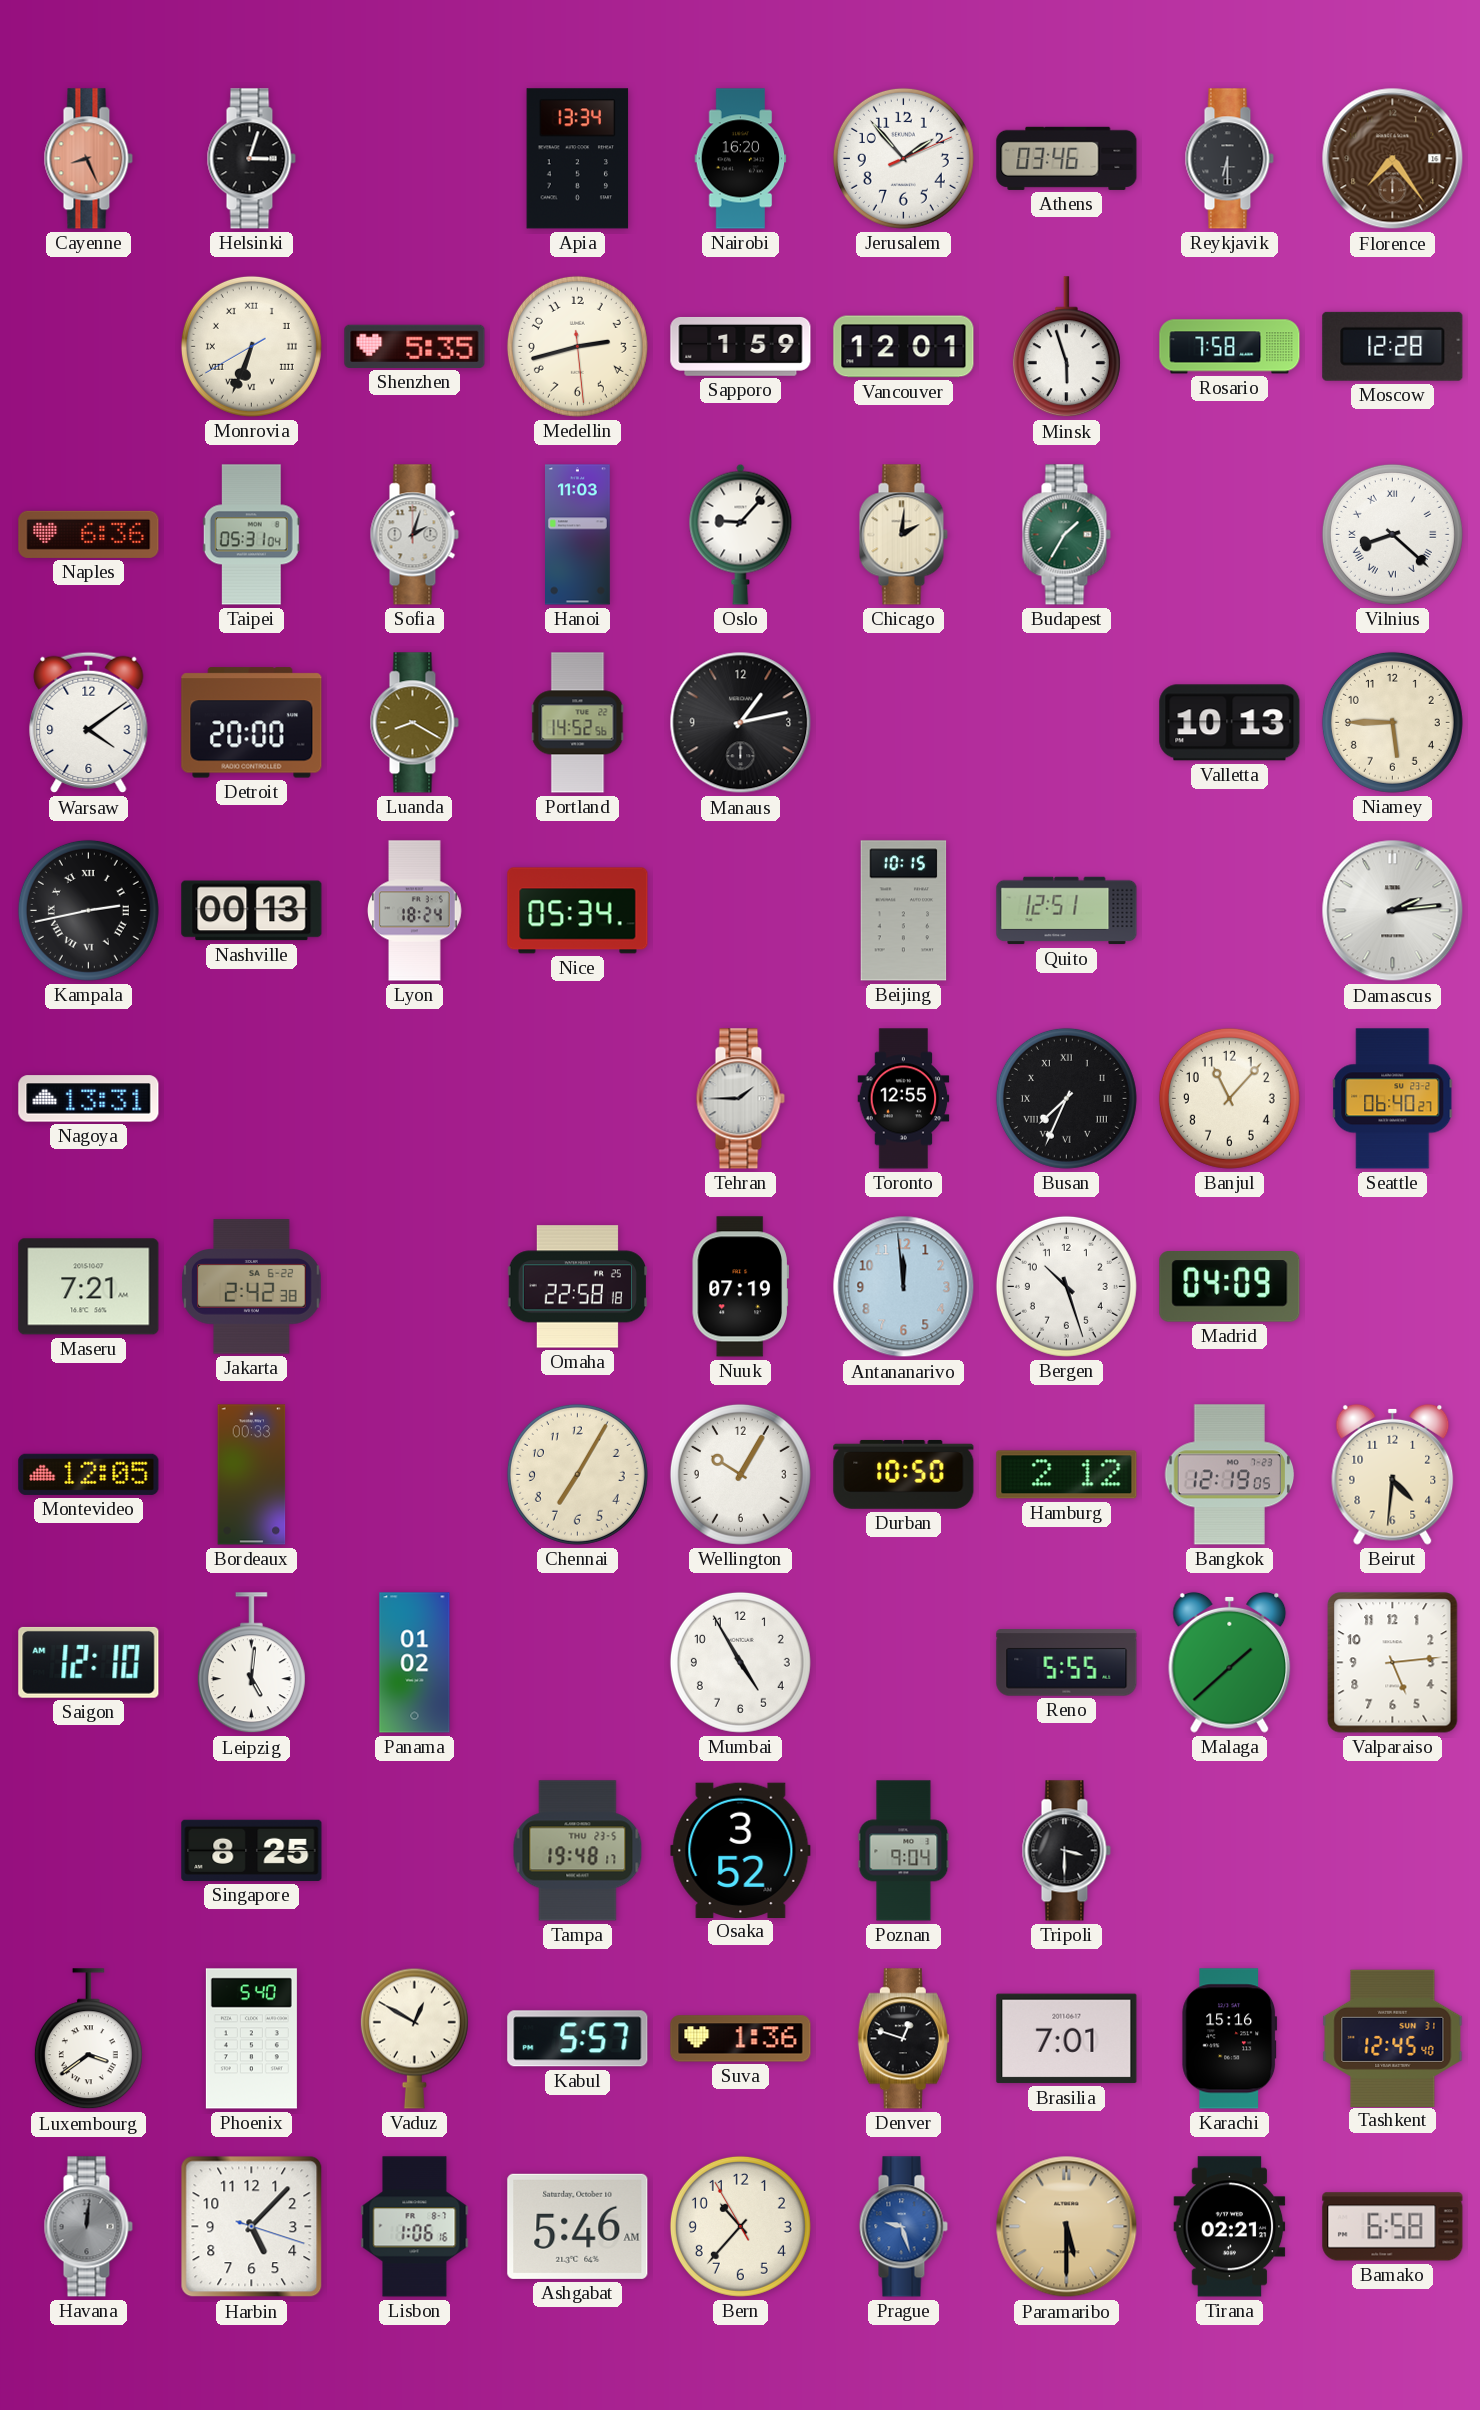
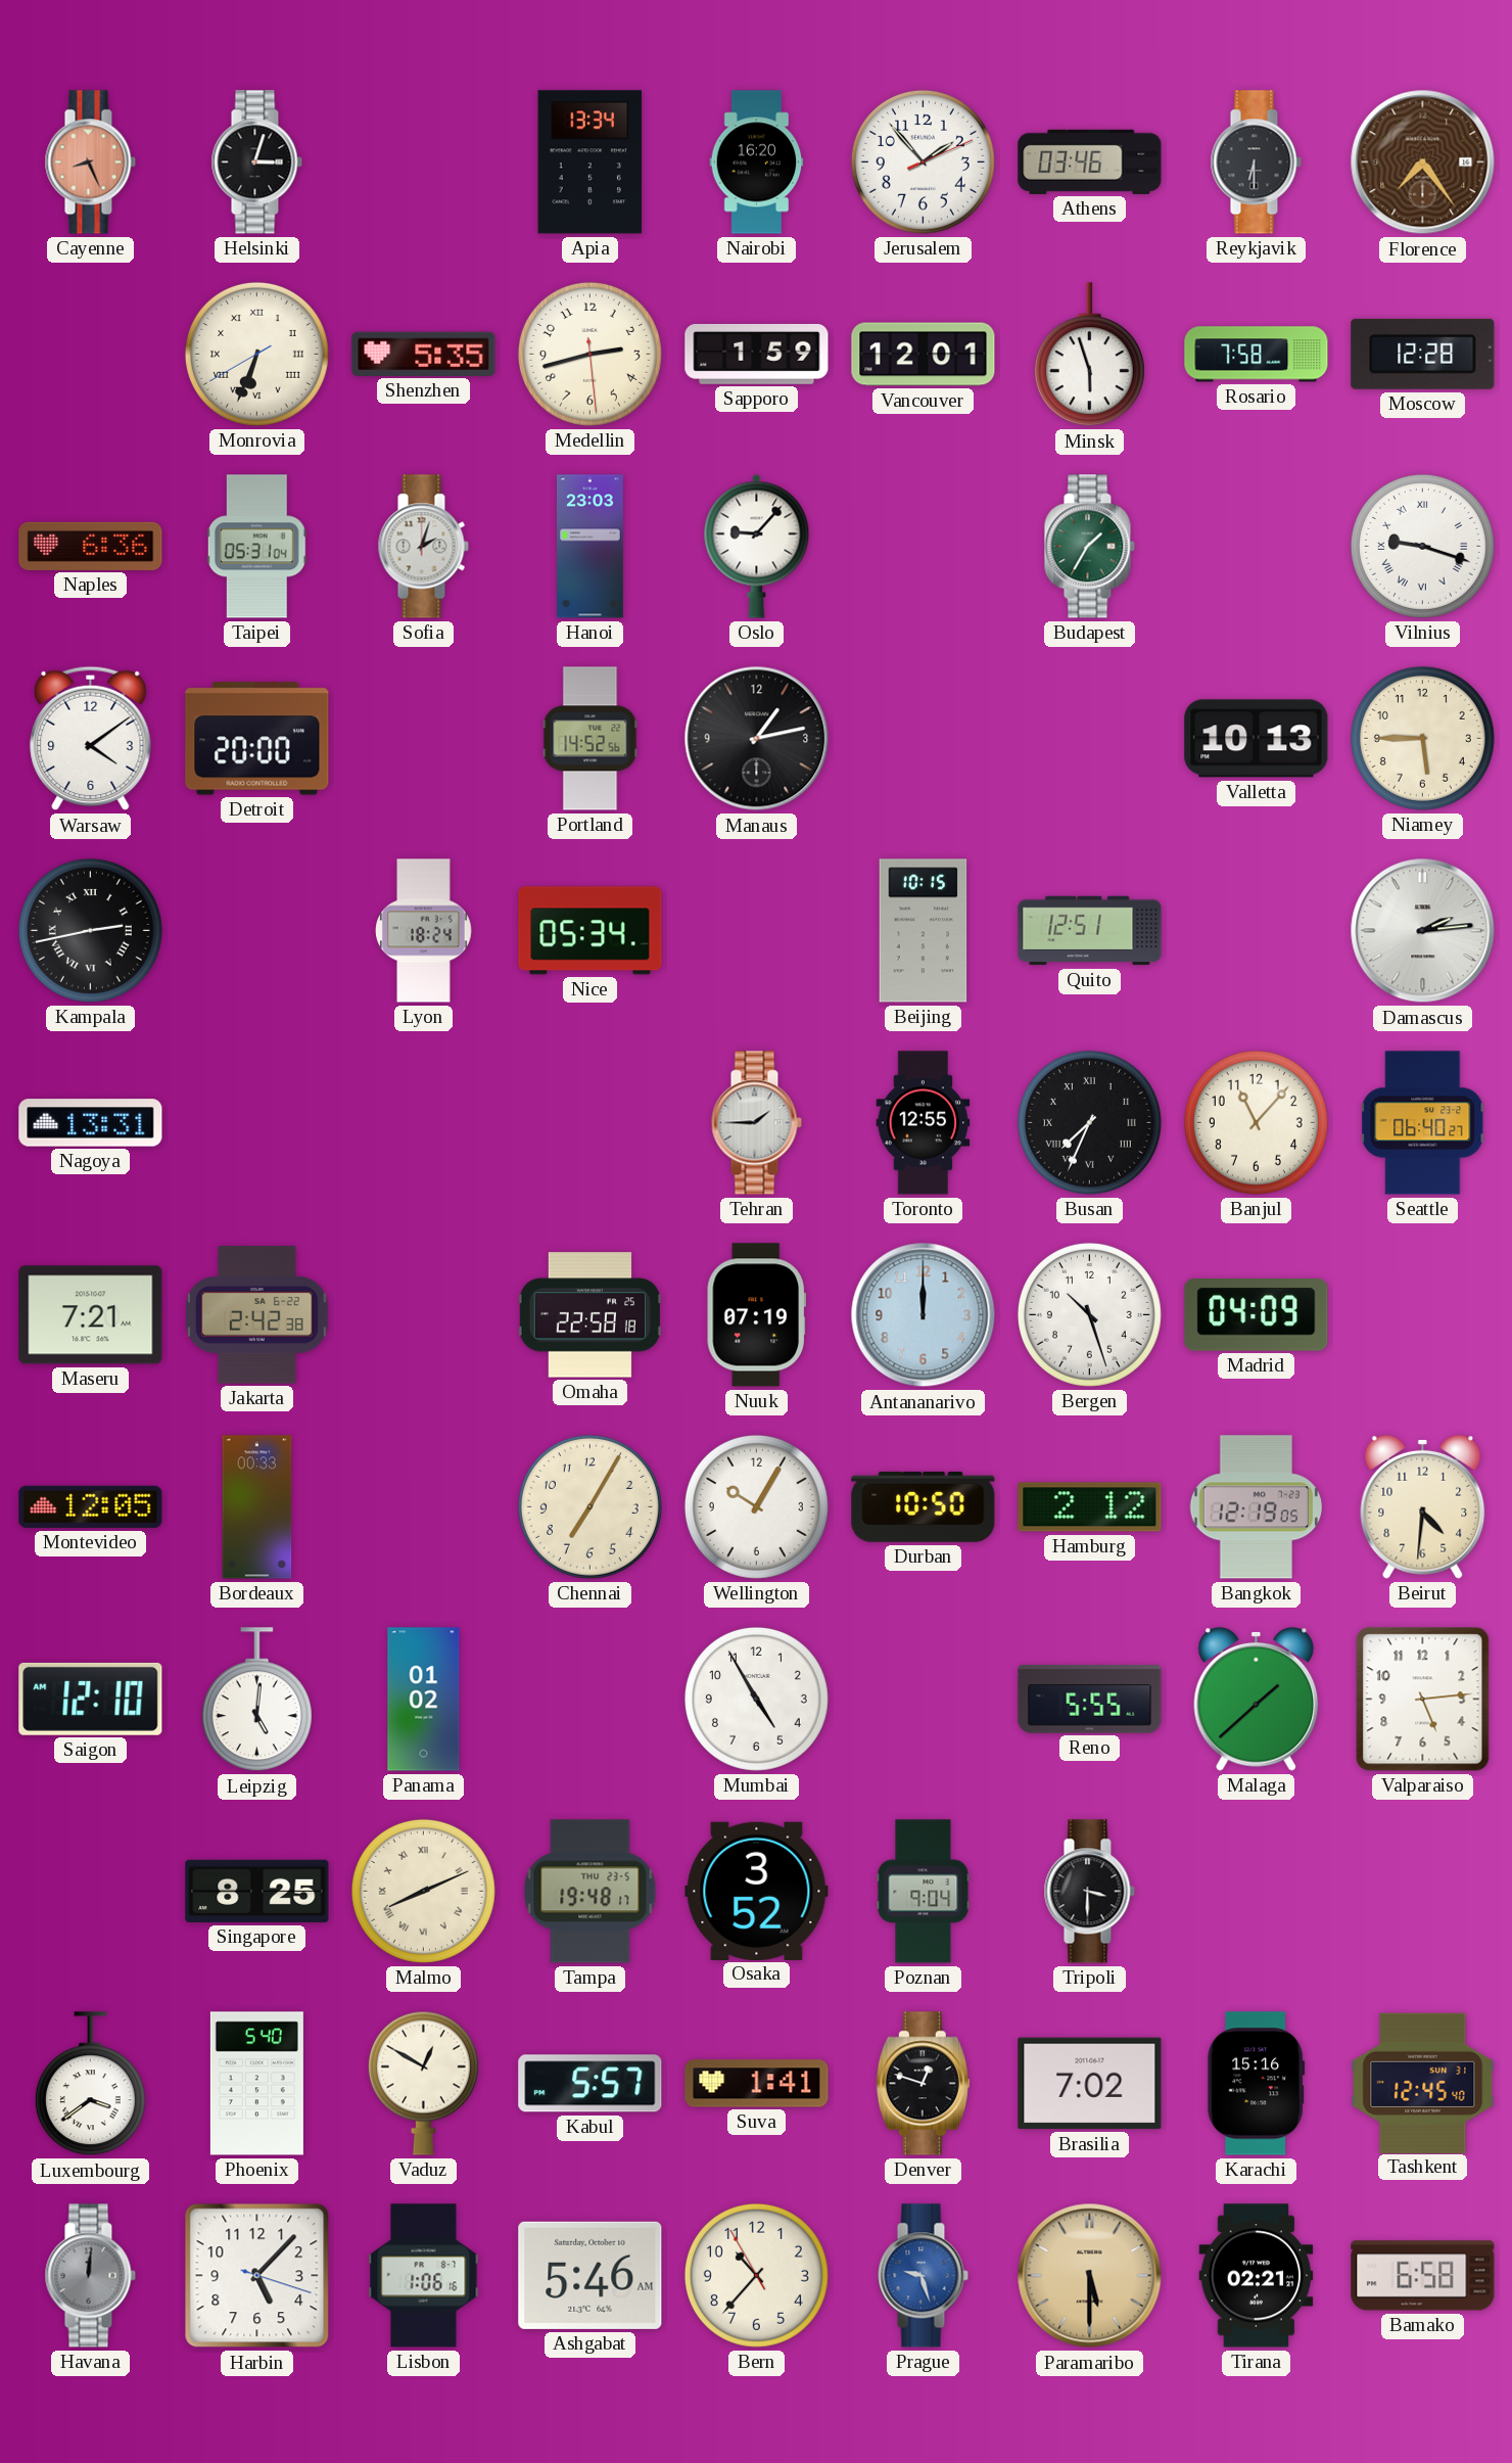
Hanoi: 11:03 -> 23:03 (590, 547)
Chicago: 2:01 -> none (903, 535)
Vilnius: 8:22 -> 9:18 (1422, 546)
Luanda: 8:20 -> none (414, 723)
Nashville: 00:13 -> none (252, 911)
Antananarivo: 11:59 -> 12:00 (924, 1315)
Malmo: none -> 8:11 (423, 1891)
Suva: 1:36 -> 1:41 (757, 2084)
Brasilia: 7:01 -> 7:02 (1090, 2084)
